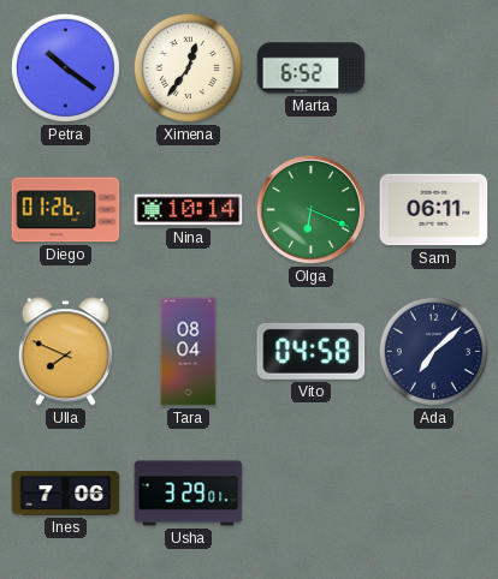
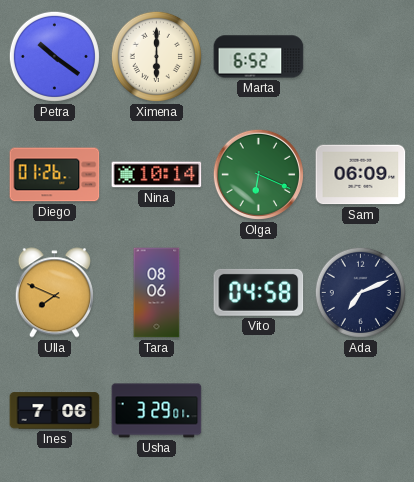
Ximena: 12:36 -> 6:00 (156, 56)
Sam: 06:11 -> 06:09 (361, 175)
Tara: 08:04 -> 08:06 (157, 293)
Ada: 7:08 -> 7:11 (360, 292)
